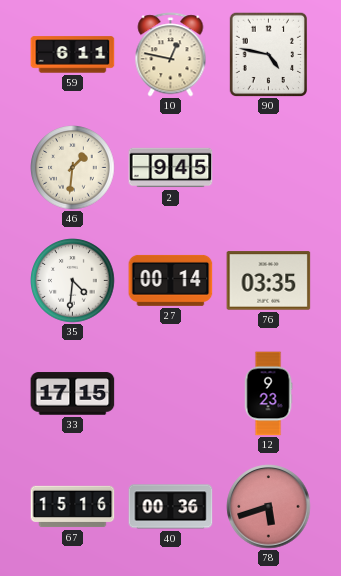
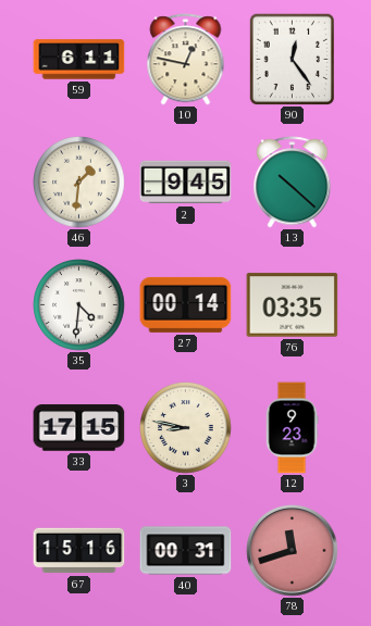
90: 4:47 -> 12:24 (293, 59)
13: none -> 10:22 (293, 183)
3: none -> 8:47 (186, 428)
40: 00:36 -> 00:31 (186, 551)
78: 5:42 -> 11:42 (293, 551)
